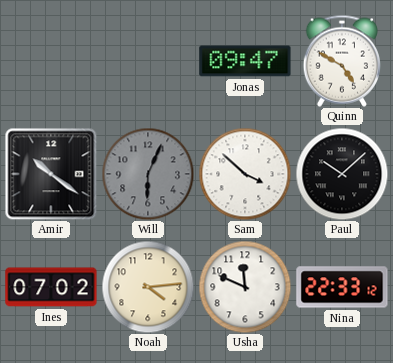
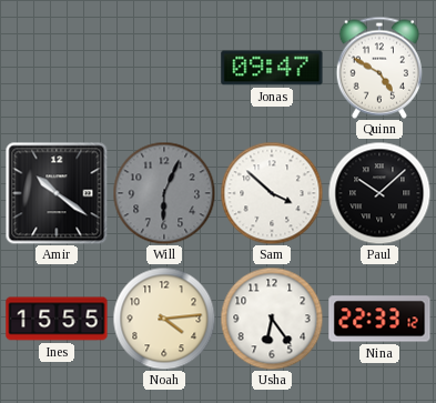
Ines: 07:02 -> 15:55 (57, 319)
Usha: 11:49 -> 6:24 (272, 319)
